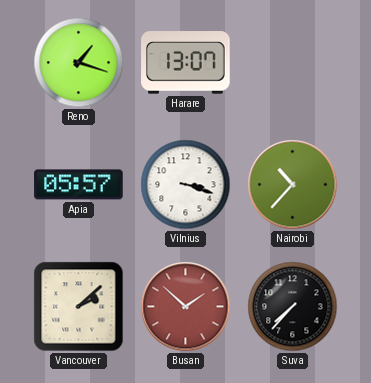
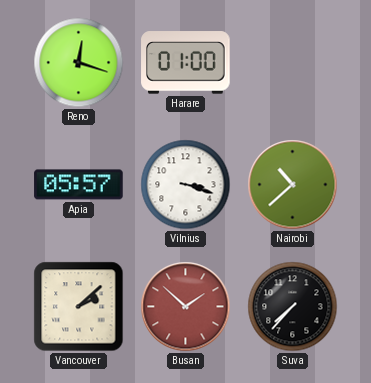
Reno: 1:18 -> 12:18 (79, 63)
Harare: 13:07 -> 01:00 (186, 63)
Nairobi: 10:37 -> 10:38 (293, 185)
